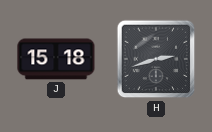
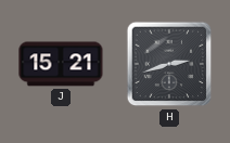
J: 15:18 -> 15:21 (61, 64)
